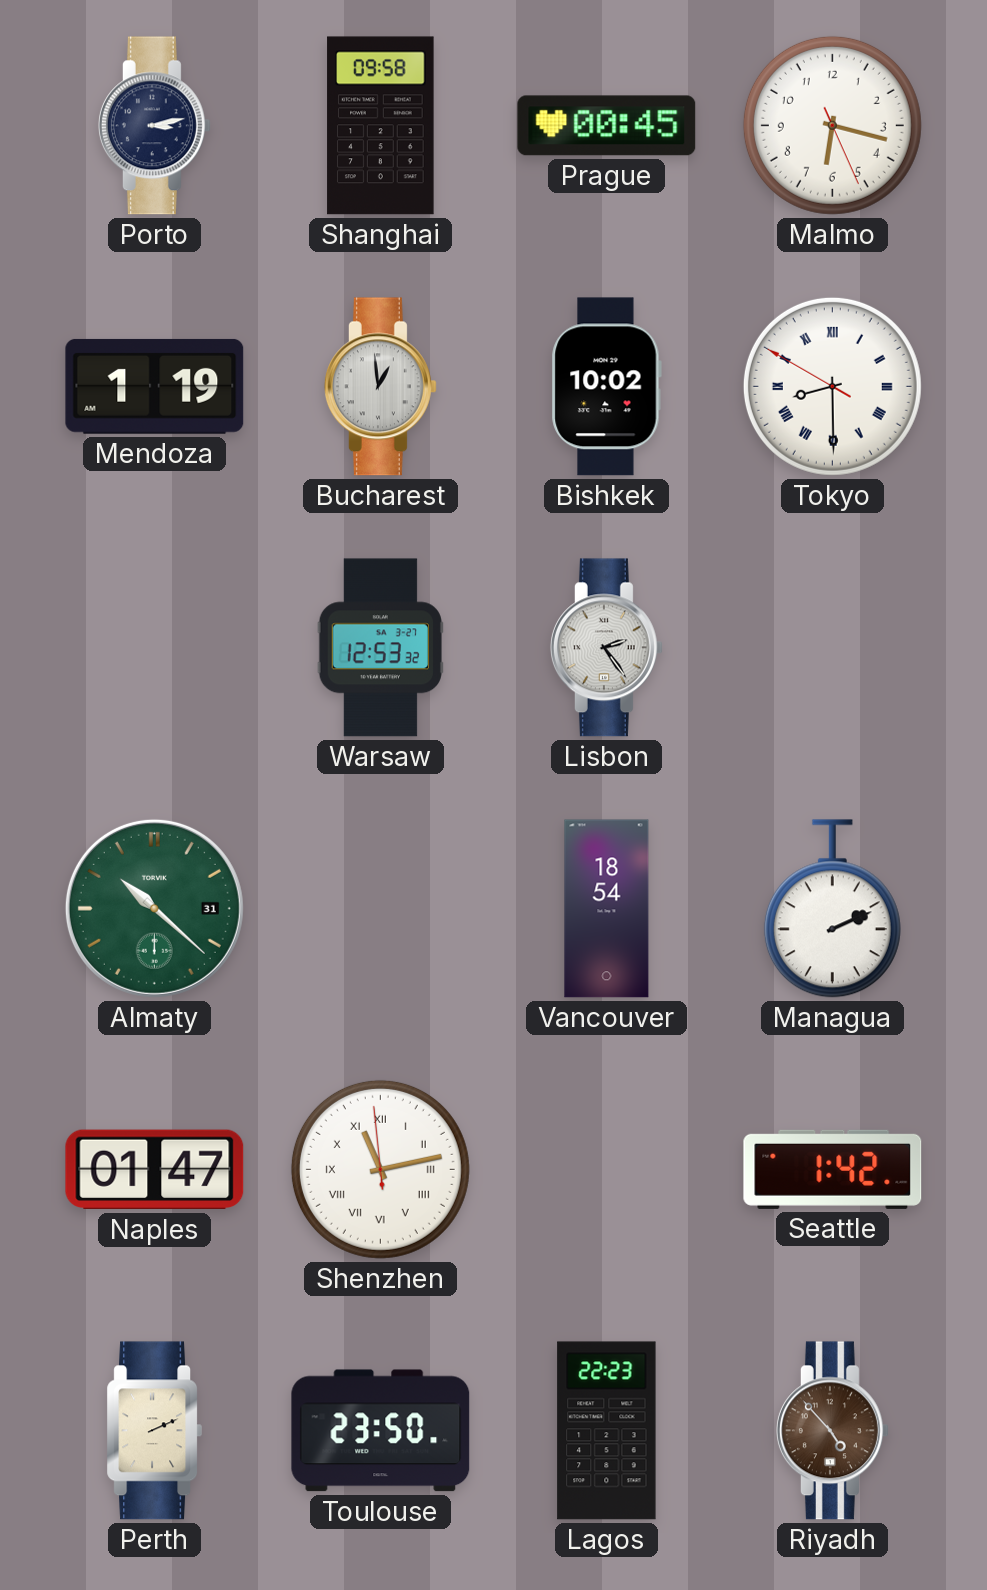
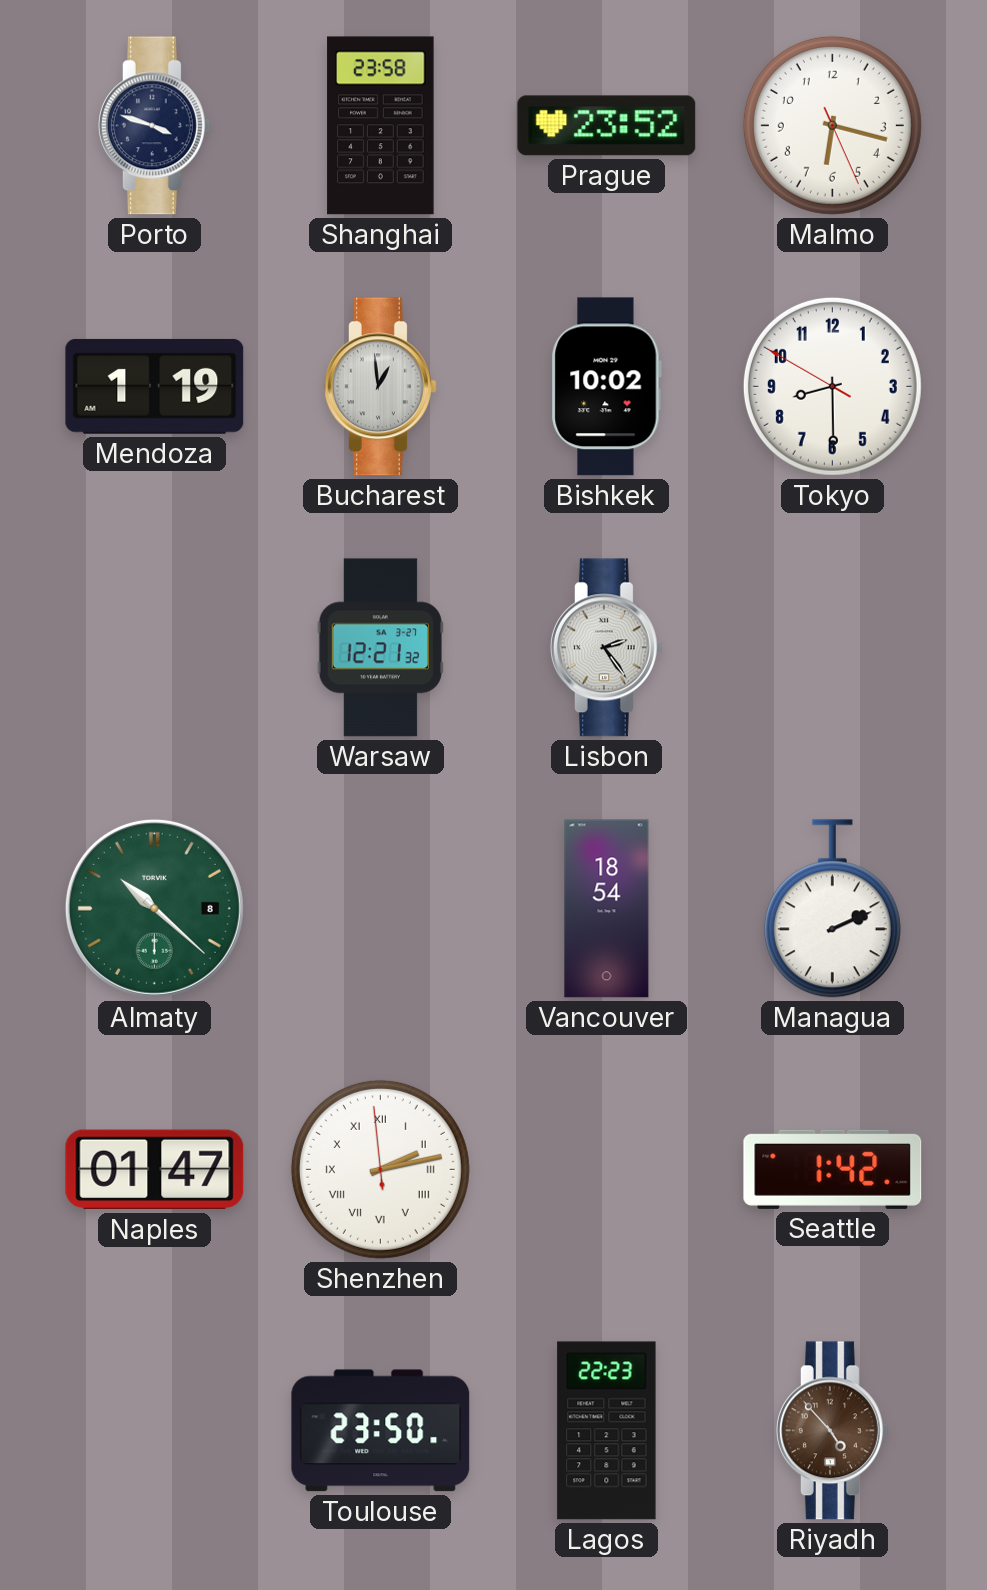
Porto: 3:13 -> 3:48 (154, 126)
Shanghai: 09:58 -> 23:58 (381, 126)
Prague: 00:45 -> 23:52 (607, 126)
Tokyo numerals: Roman -> Arabic (832, 386)
Warsaw: 12:53 -> 12:21 (380, 648)
Almaty date: 31 -> 8 (154, 908)
Shenzhen: 11:12 -> 2:12 (380, 1169)
Perth: 2:11 -> none (154, 1431)
